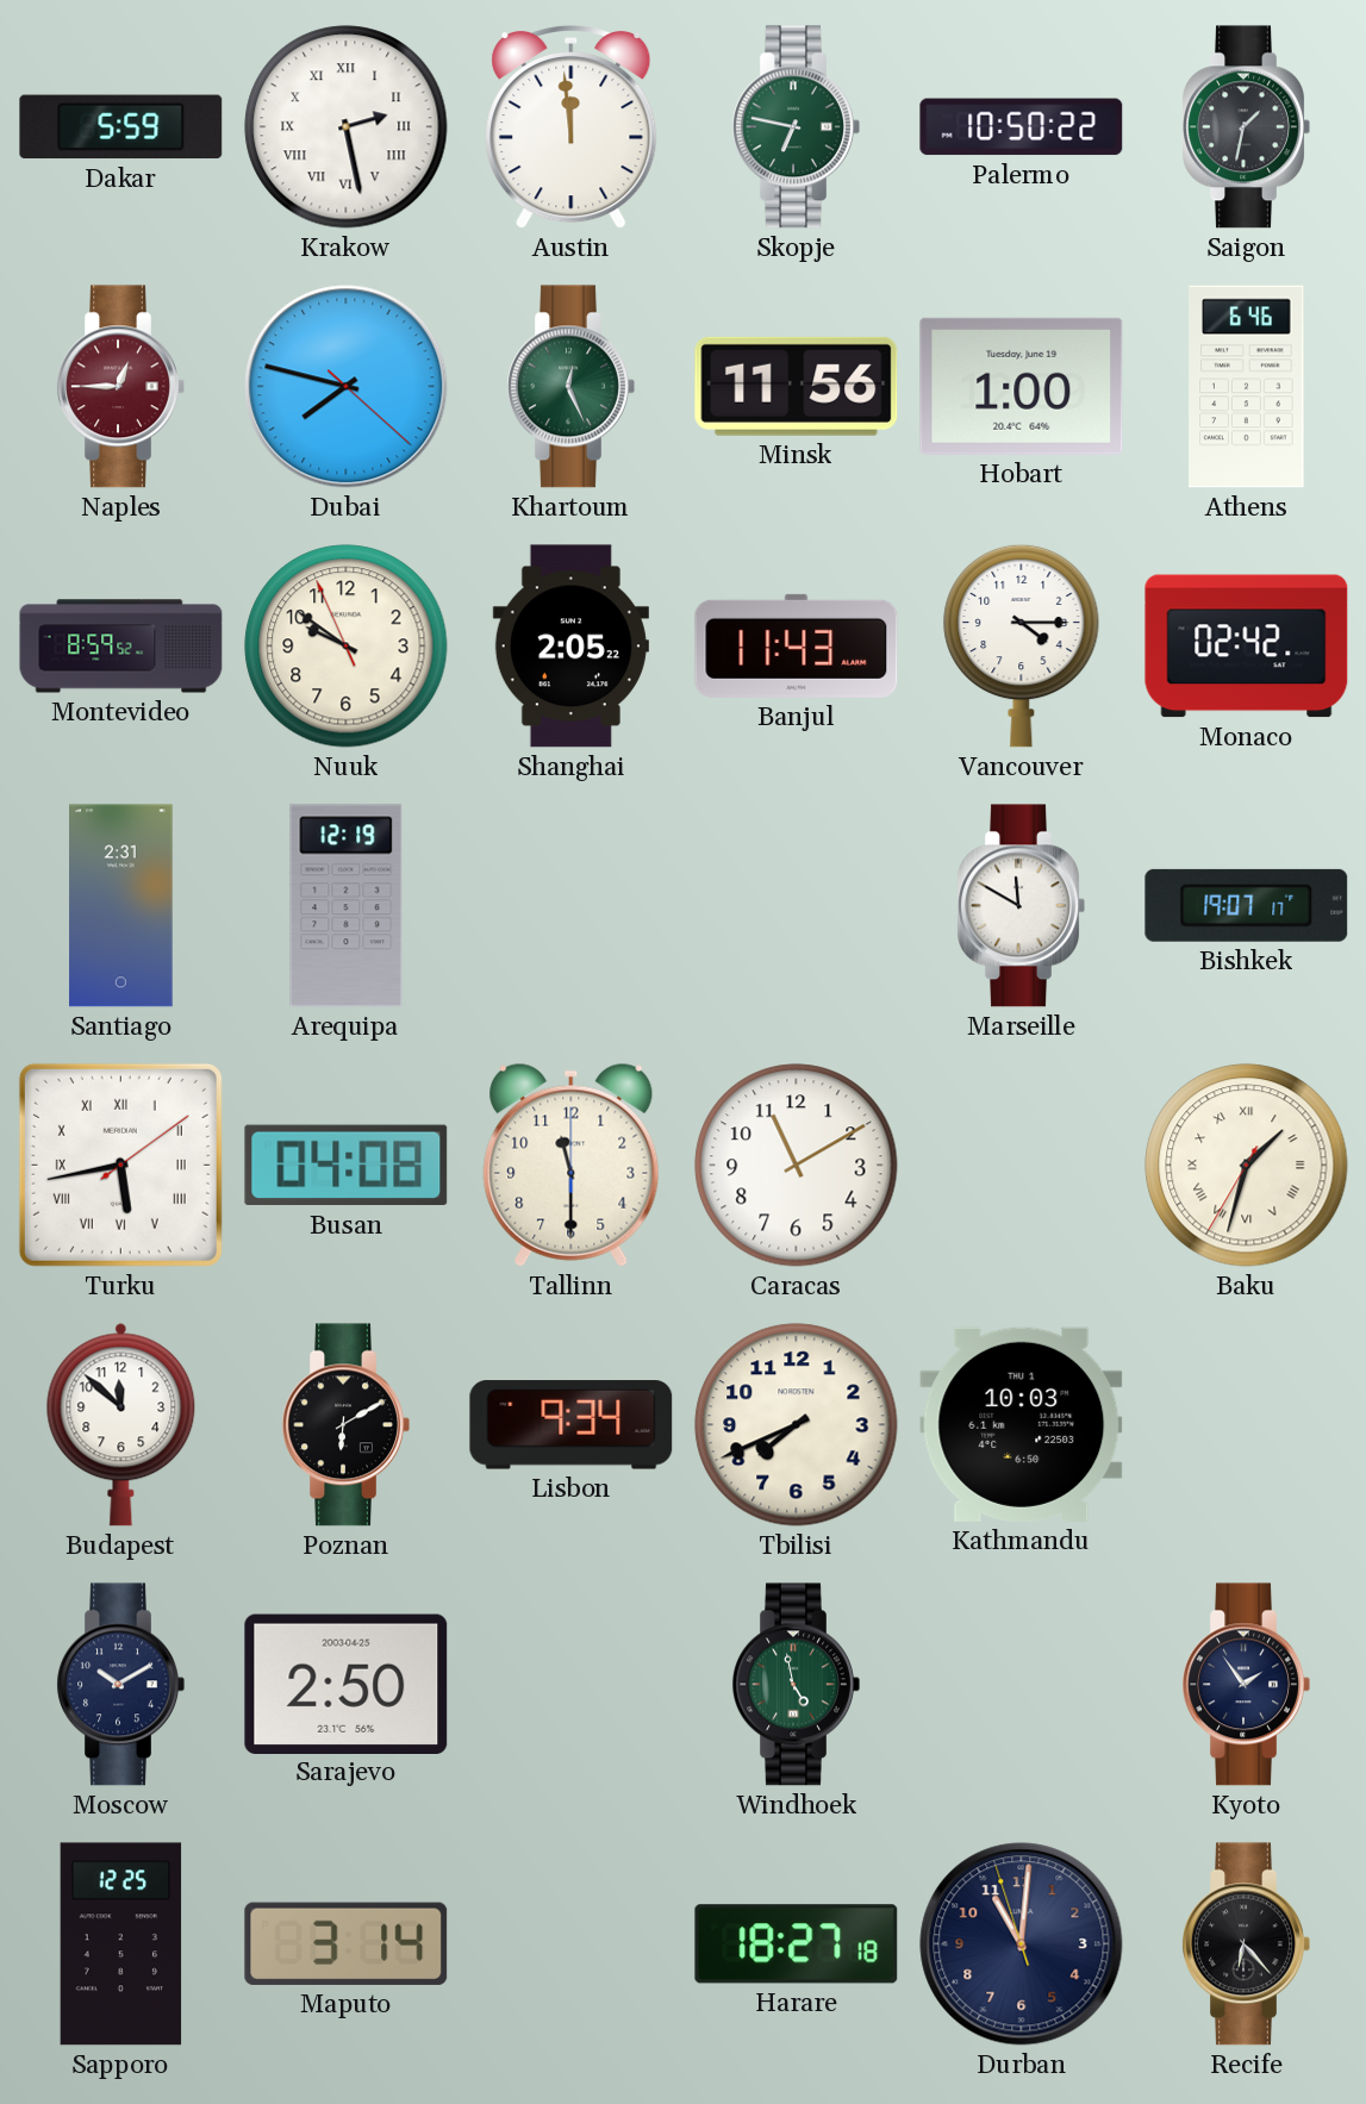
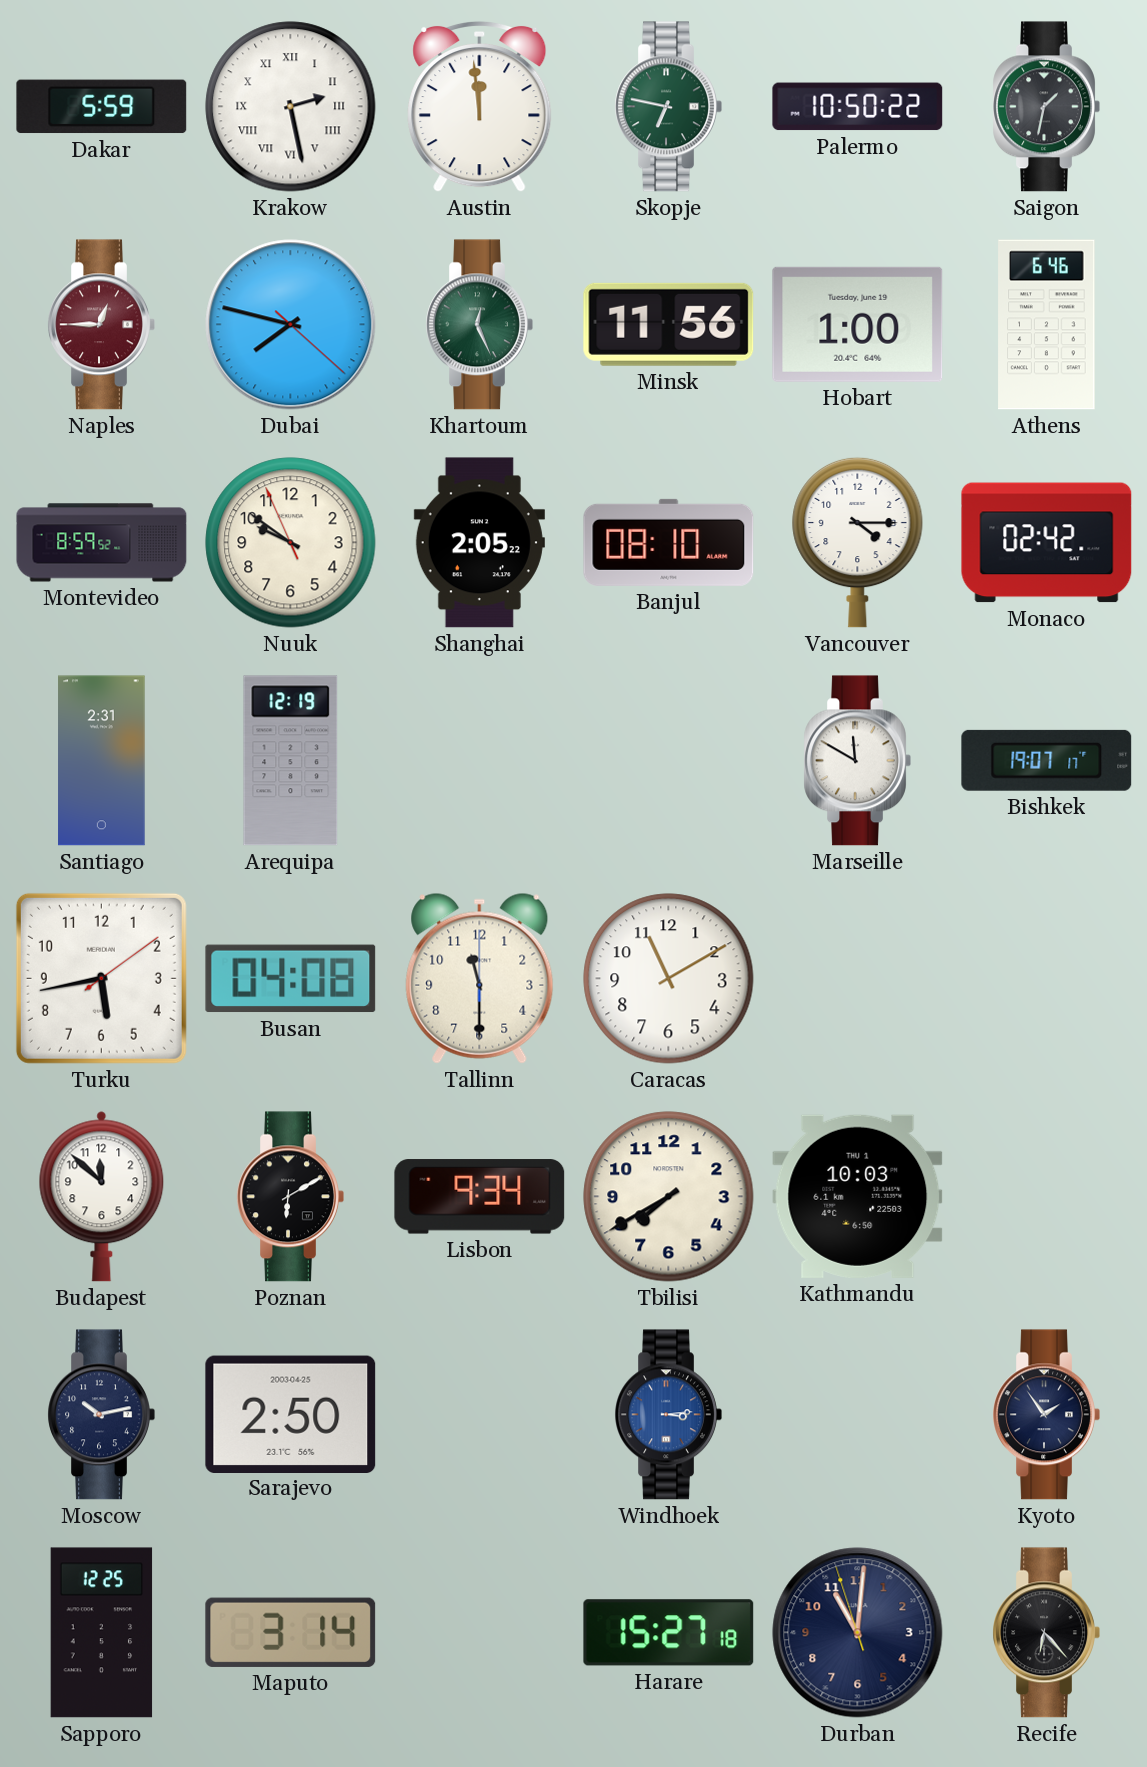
Banjul: 11:43 -> 08:10 (669, 542)
Turku numerals: Roman -> Arabic (101, 978)
Baku: 1:32 -> none (1247, 1166)
Tbilisi: 7:41 -> 7:40 (669, 1197)
Moscow: 10:10 -> 10:13 (101, 1415)
Windhoek: 4:58 -> 3:14 (668, 1415)
Windhoek dial: green -> blue (668, 1415)
Harare: 18:27 -> 15:27 (669, 1633)
